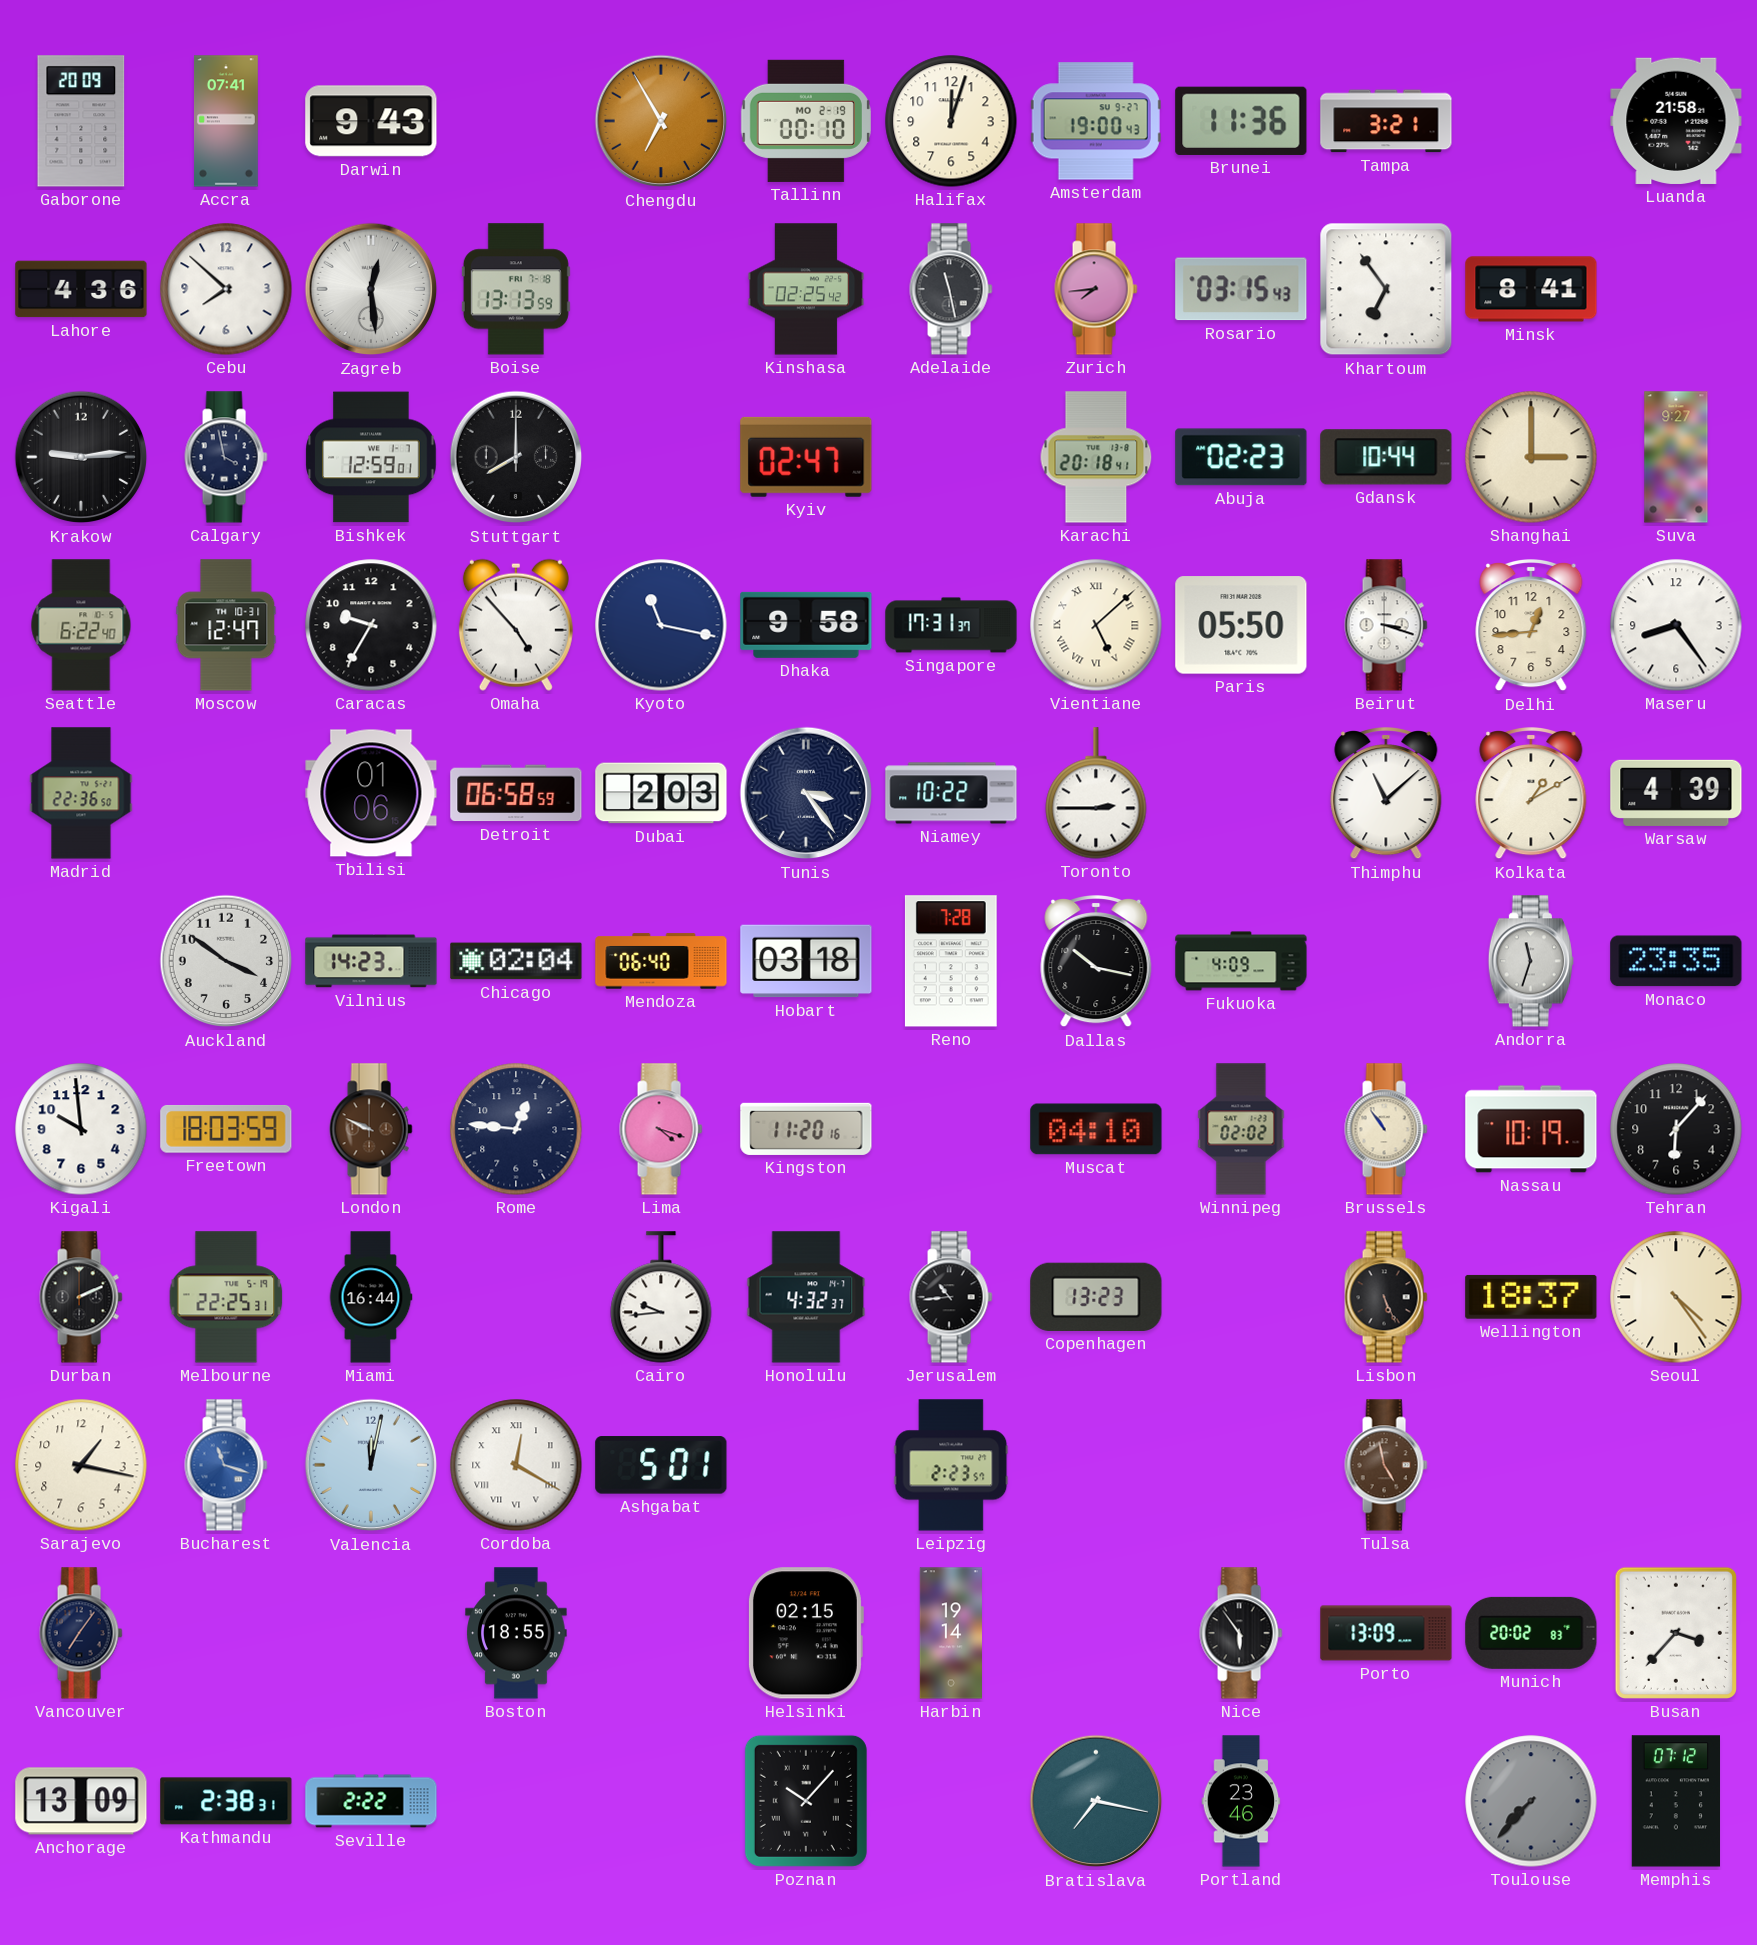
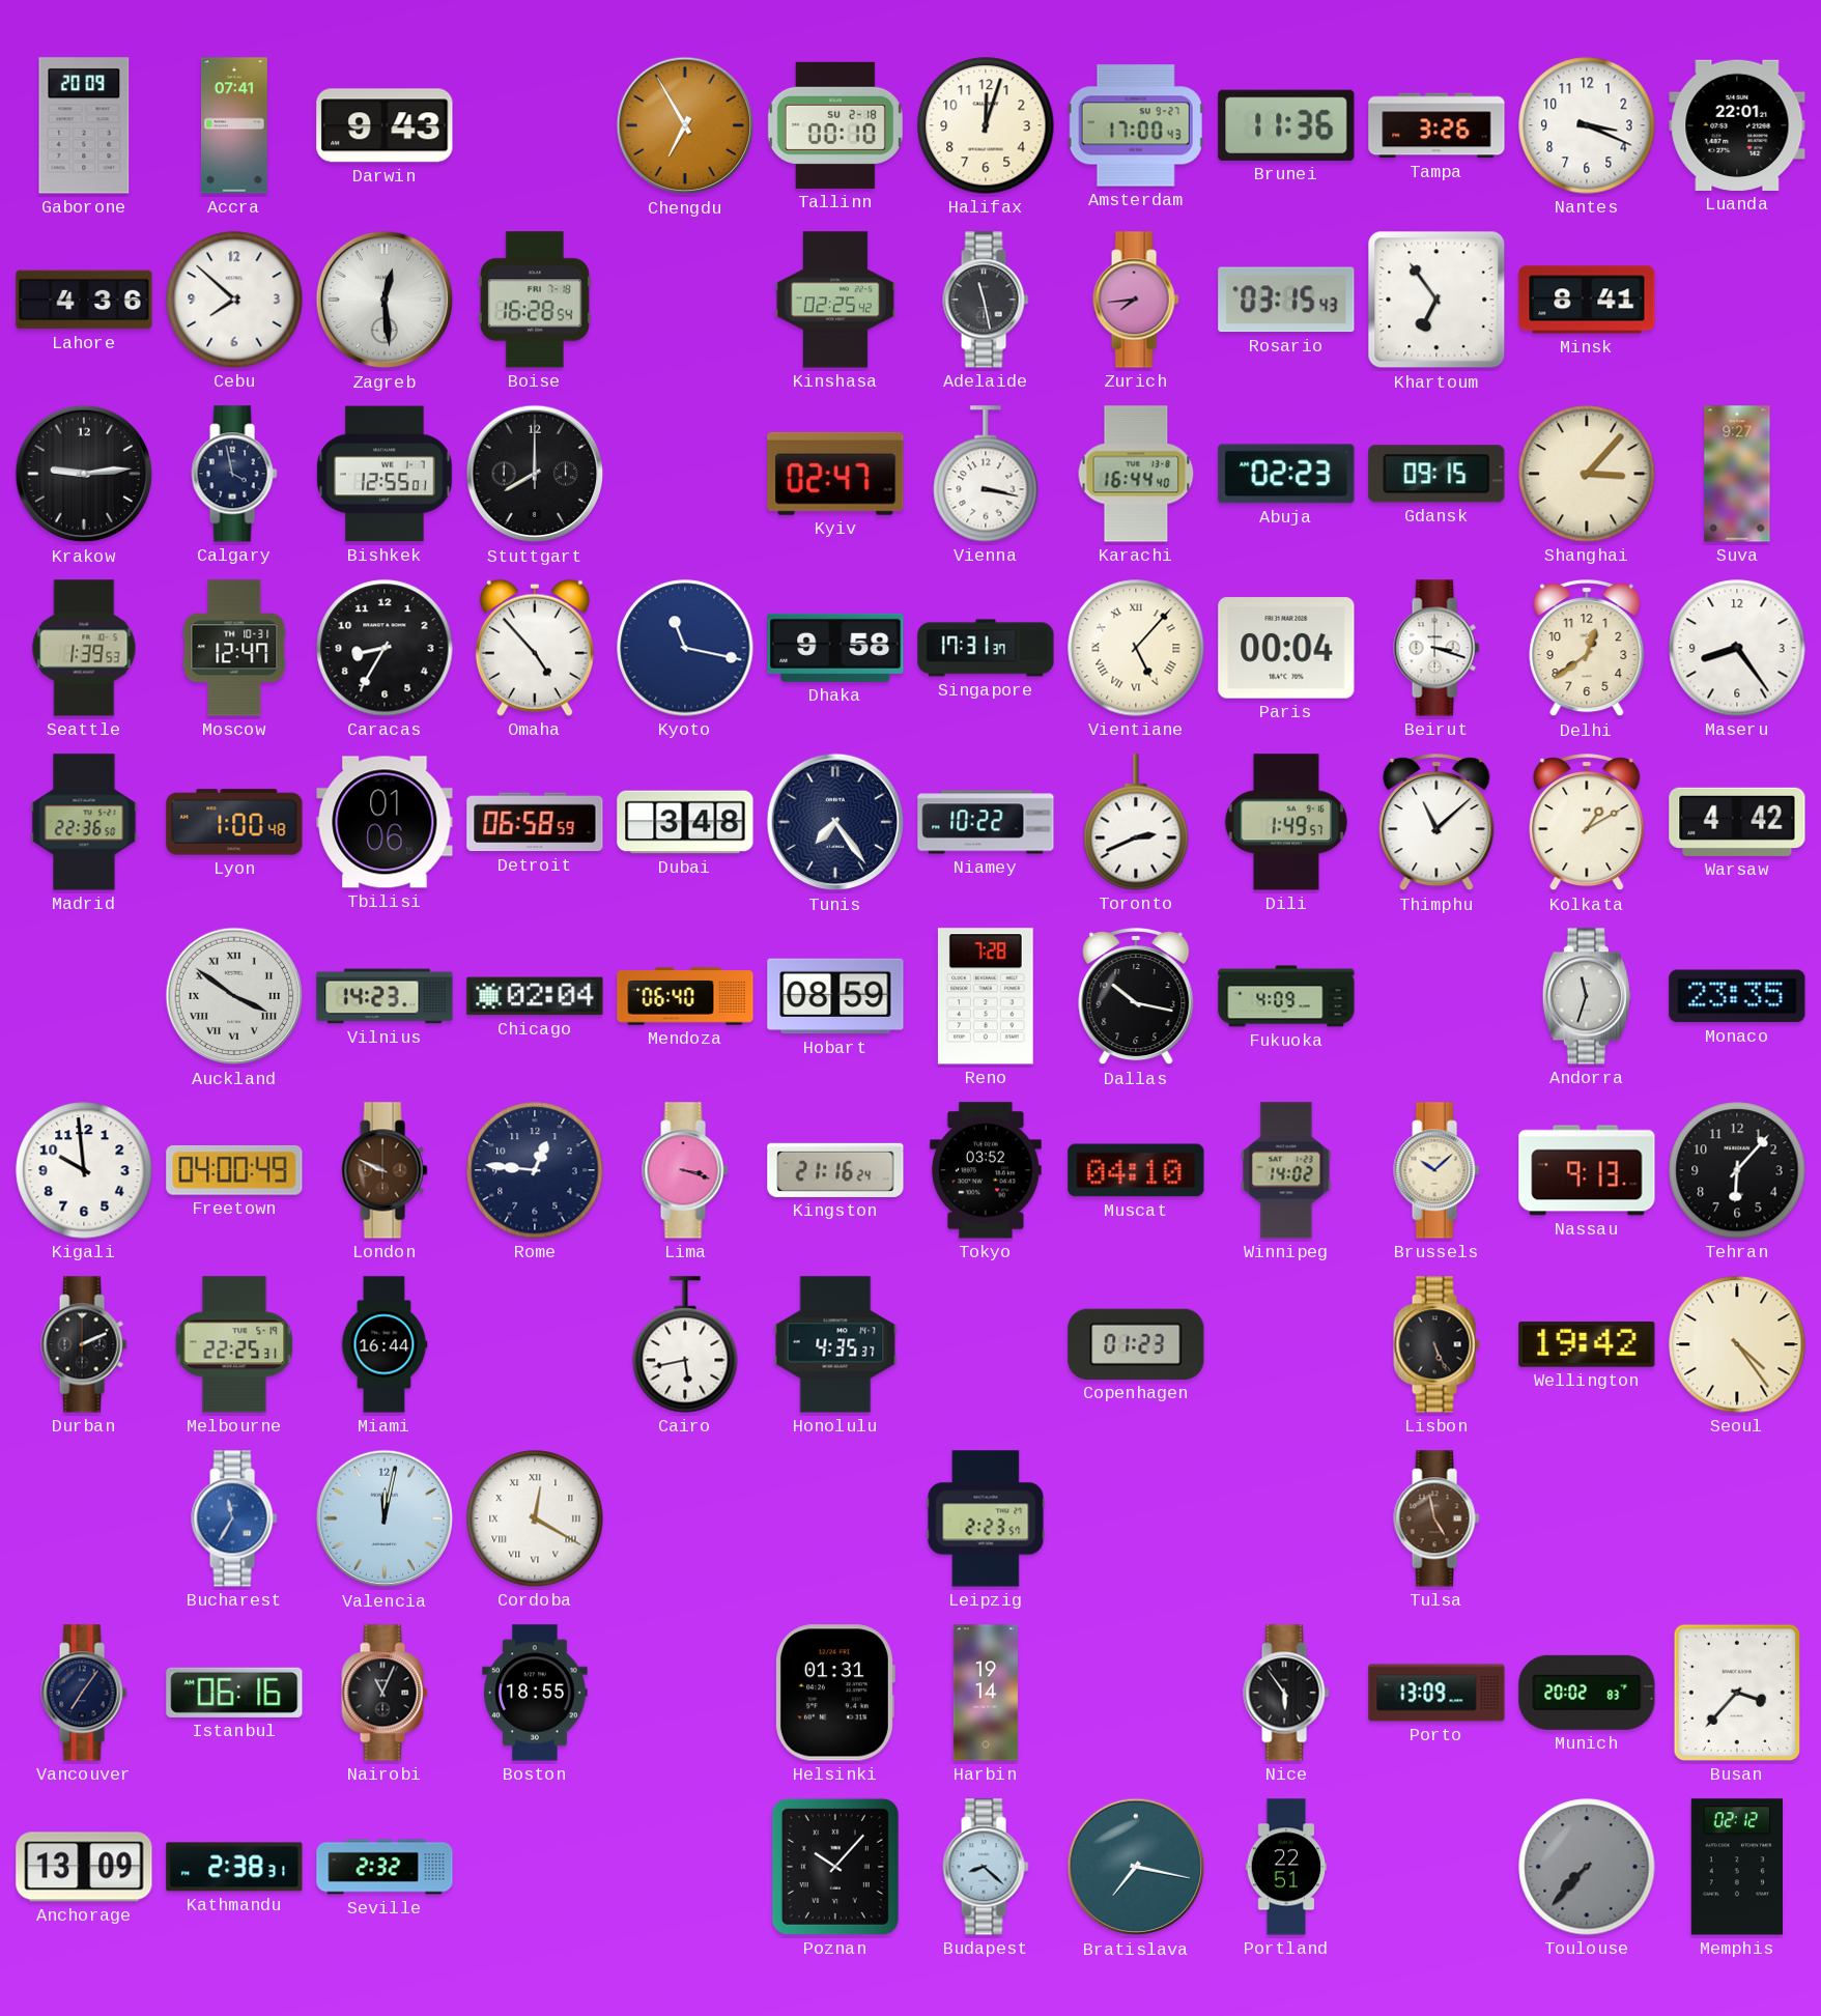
Tallinn date: MO 2-19 -> SU 2-18 (835, 125)
Amsterdam: 19:00 -> 17:00 (1136, 125)
Tampa: 3:21 -> 3:26 (1436, 125)
Nantes: none -> 3:19 (1587, 125)
Luanda: 21:58 -> 22:01 (1737, 125)
Boise: 13:13 -> 16:28 (535, 300)
Bishkek: 12:59 -> 12:55 (385, 474)
Vienna: none -> 3:17 (986, 474)
Karachi: 20:18 -> 16:44 (1136, 474)
Gdansk: 10:44 -> 09:15 (1436, 474)
Shanghai: 3:00 -> 3:07 (1587, 474)
Seattle: 6:22 -> 1:39 (84, 648)
Caracas: 9:35 -> 8:35 (385, 648)
Vientiane: 5:08 -> 5:07 (1136, 648)
Paris: 05:50 -> 00:04 (1286, 648)
Delhi: 12:44 -> 12:39 (1587, 649)
Lyon: none -> 1:00 (234, 822)
Dubai: 2:03 -> 3:48 (685, 822)
Tunis: 3:24 -> 7:24 (835, 822)
Toronto: 2:45 -> 2:41 (1136, 822)
Dili: none -> 1:49 (1286, 822)
Warsaw: 4:39 -> 4:42 (1737, 822)
Auckland numerals: Arabic -> Roman (234, 996)
Hobart: 03:18 -> 08:59 (835, 996)
Freetown: 18:03 -> 04:00 (234, 1170)
Lima: 4:18 -> 3:18 (685, 1170)
Kingston: 11:20 -> 21:16 (835, 1170)
Tokyo: none -> 03:52 (986, 1170)
Winnipeg: 02:02 -> 14:02 (1286, 1170)
Brussels: 10:54 -> 10:08 (1436, 1170)
Nassau: 10:19 -> 9:13 (1587, 1170)
Cairo: 9:44 -> 5:43 (685, 1344)
Honolulu: 4:32 -> 4:35 (835, 1344)
Jerusalem: 10:44 -> none (951, 1297)
Copenhagen: 13:23 -> 01:23 (1136, 1344)
Wellington: 18:37 -> 19:42 (1587, 1344)
Sarajevo: 1:17 -> none (81, 1465)
Bucharest: 11:18 -> 11:35 (234, 1518)
Ashgabat: 5:01 -> none (661, 1465)
Istanbul: none -> 06:16 (234, 1693)
Nairobi: none -> 11:04 (385, 1693)
Helsinki: 02:15 -> 01:31 (834, 1693)
Seville: 2:22 -> 2:32 (385, 1867)
Budapest: none -> 8:22 (986, 1867)
Portland: 23:46 -> 22:51 (1286, 1867)
Memphis: 07:12 -> 02:12 (1736, 1867)
